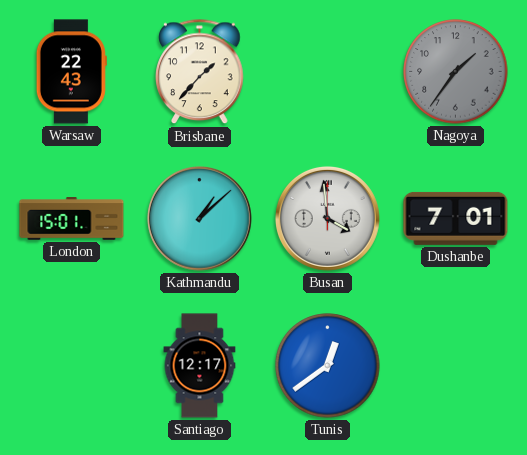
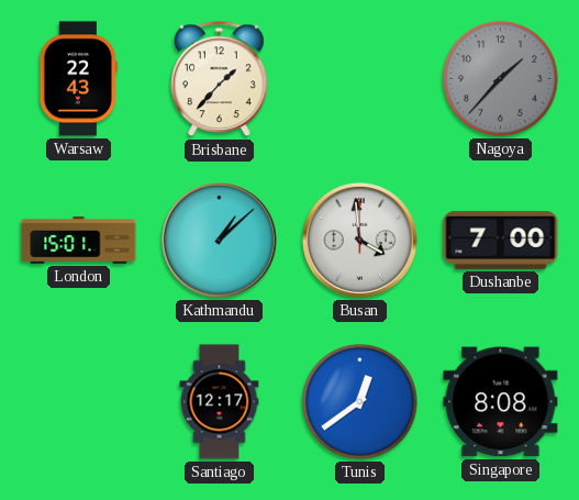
Nagoya: 1:36 -> 1:37 (501, 79)
Dushanbe: 7:01 -> 7:00 (501, 240)
Singapore: none -> 8:08 (501, 402)
